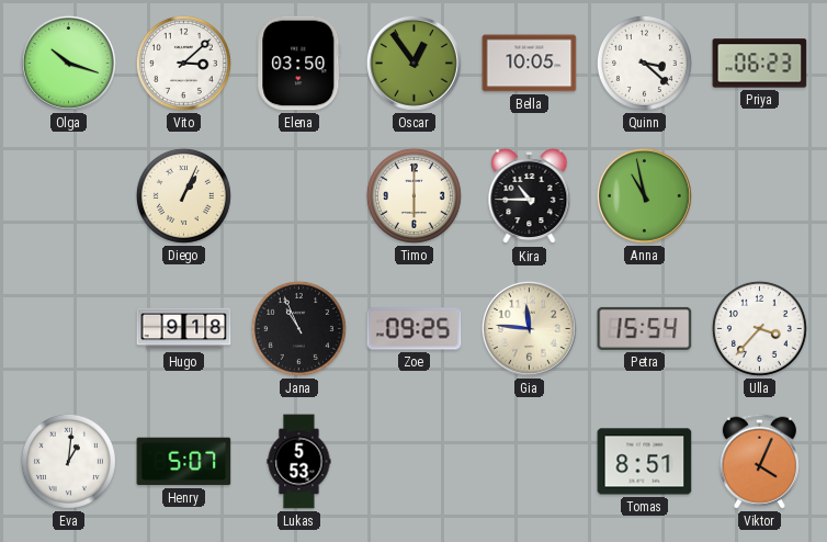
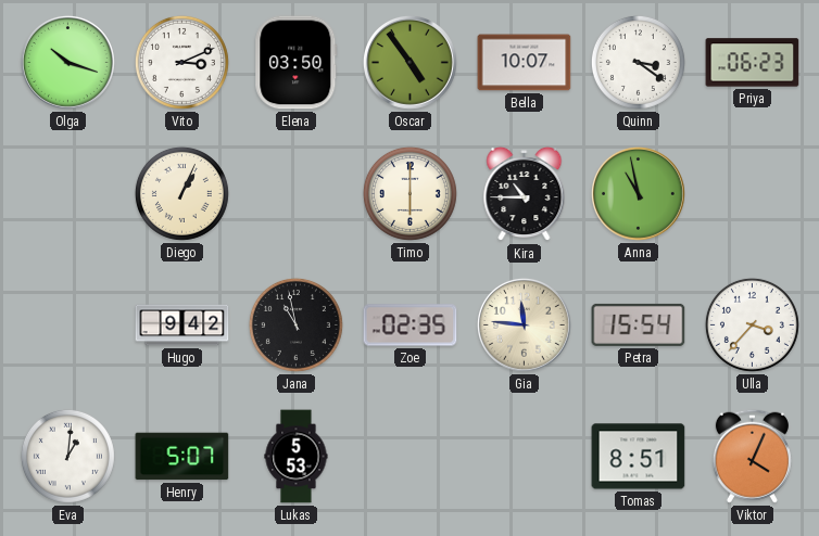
Vito: 3:08 -> 3:11 (181, 62)
Oscar: 12:54 -> 4:54 (409, 62)
Bella: 10:05 -> 10:07 (525, 63)
Quinn: 3:22 -> 3:21 (638, 62)
Hugo: 9:18 -> 9:42 (182, 326)
Jana: 10:56 -> 10:58 (295, 324)
Zoe: 09:25 -> 02:35 (411, 326)
